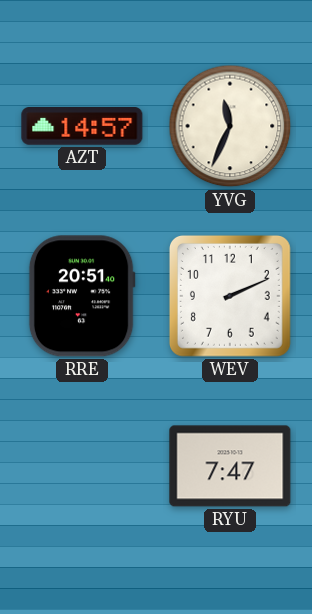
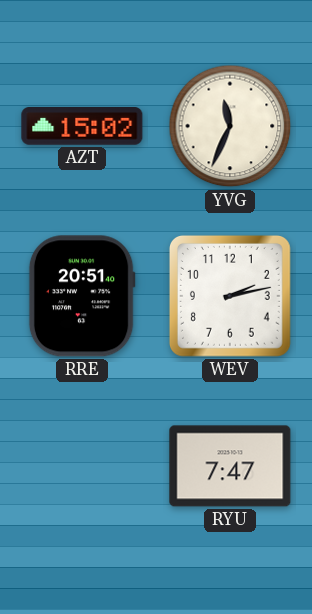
AZT: 14:57 -> 15:02 (82, 127)
WEV: 2:11 -> 2:13 (230, 296)
